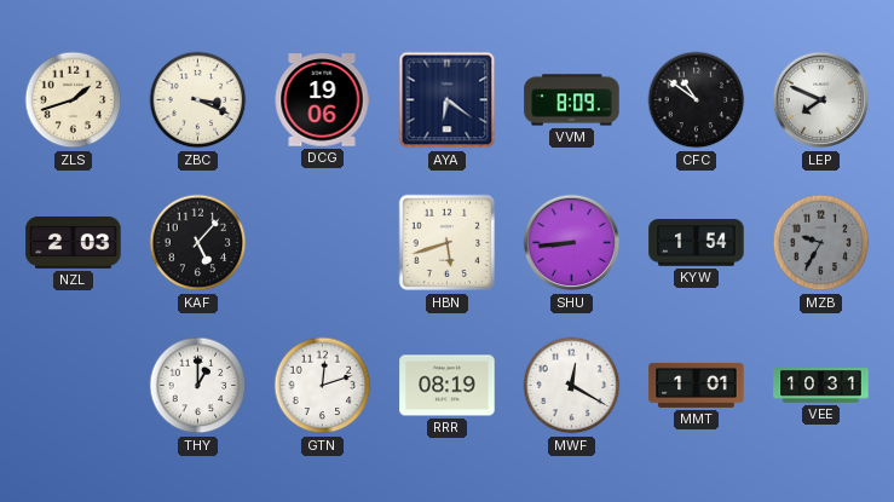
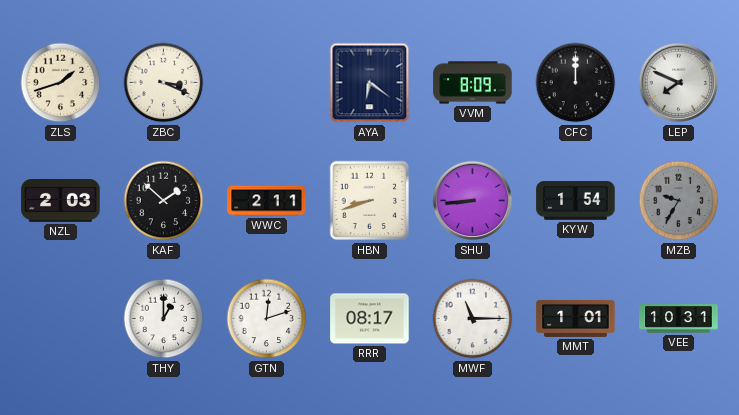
DCG: 19:06 -> none (322, 100)
CFC: 10:51 -> 12:00 (576, 83)
KAF: 5:07 -> 1:52 (164, 201)
WWC: none -> 2:11 (267, 201)
HBN: 5:42 -> 8:42 (370, 201)
RRR: 08:19 -> 08:17 (370, 319)
MWF: 12:20 -> 11:15 (473, 319)
